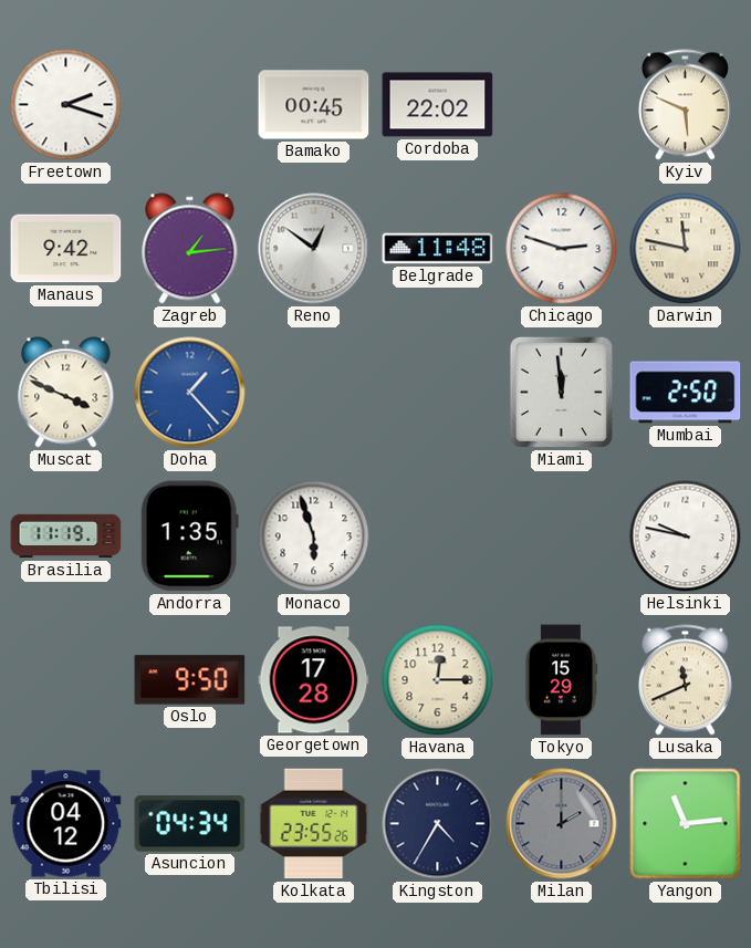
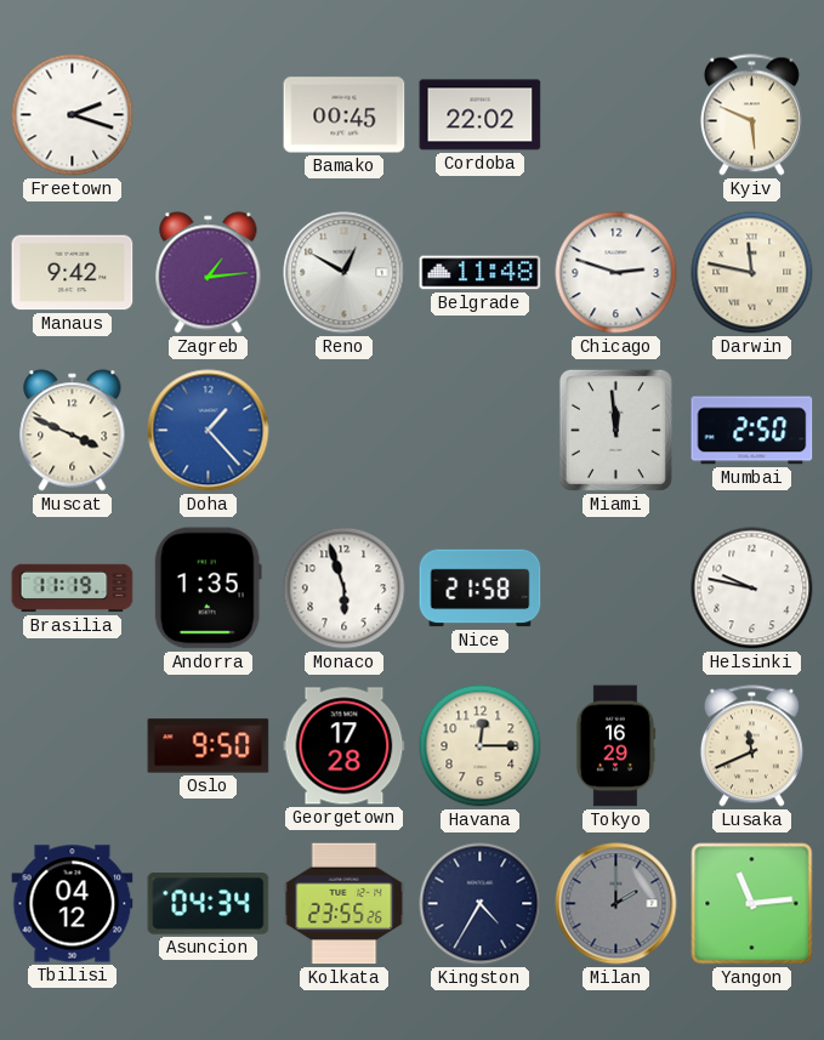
Reno: 12:51 -> 12:50 (345, 273)
Nice: none -> 21:58 (481, 589)
Tokyo: 15:29 -> 16:29 (615, 746)
